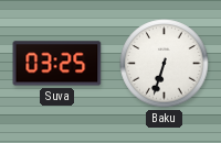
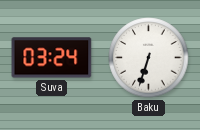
Suva: 03:25 -> 03:24 (52, 58)
